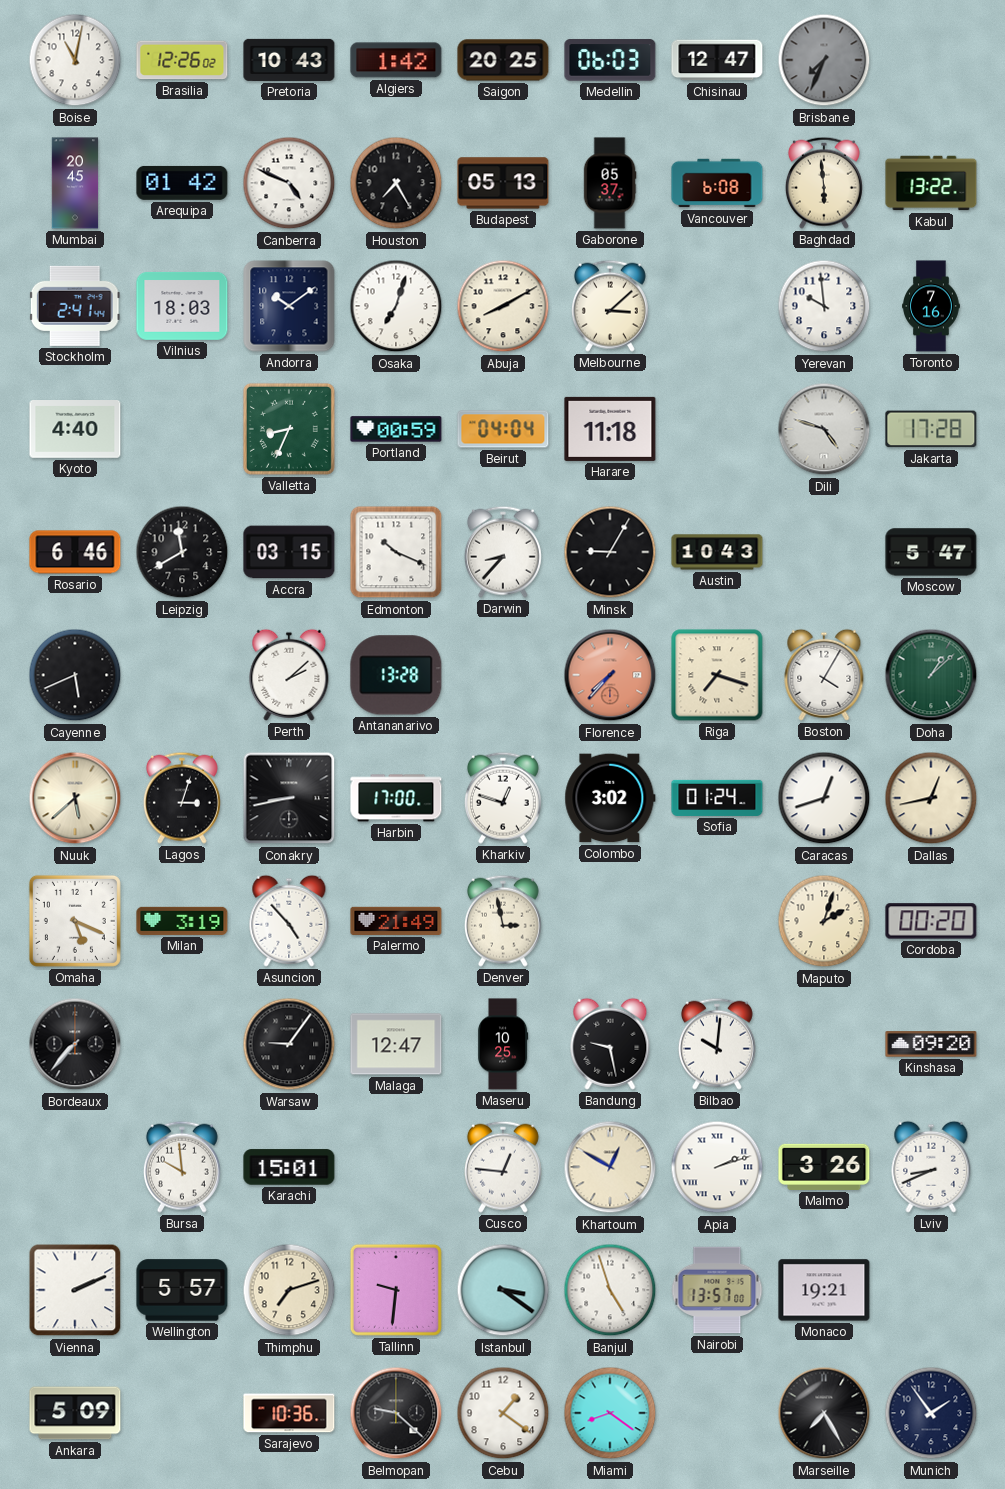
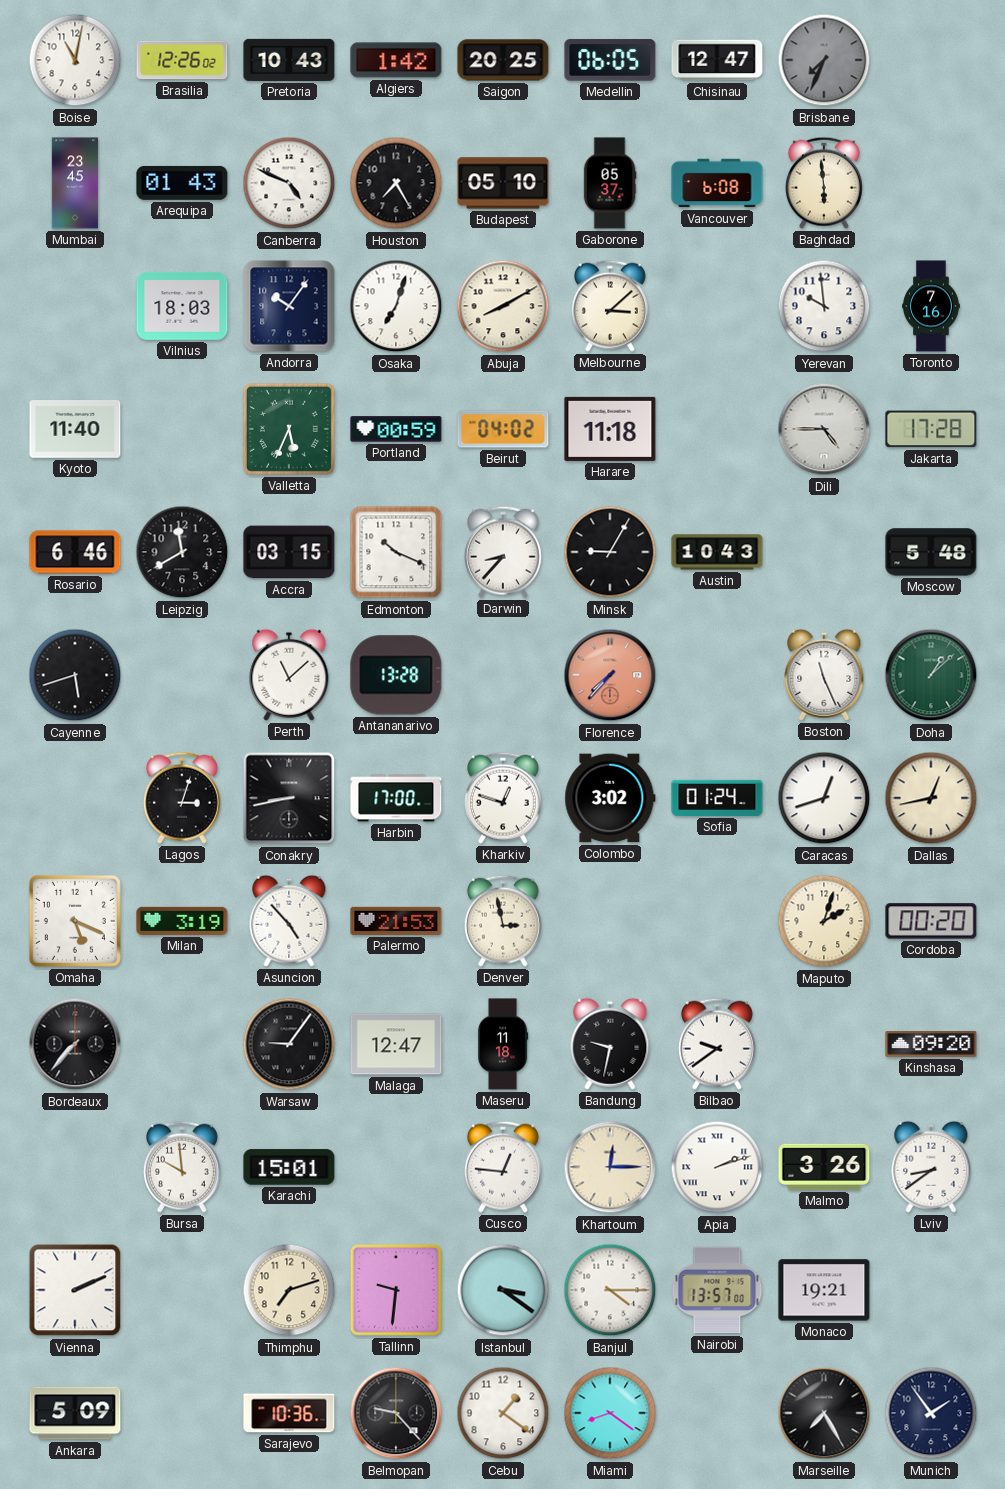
Medellin: 06:03 -> 06:05 (610, 60)
Mumbai: 20:45 -> 23:45 (75, 183)
Arequipa: 01:42 -> 01:43 (182, 183)
Budapest: 05:13 -> 05:10 (503, 183)
Kabul: 13:22 -> none (931, 183)
Stockholm: 2:41 -> none (75, 306)
Andorra: 10:09 -> 10:06 (289, 306)
Kyoto: 4:40 -> 11:40 (75, 430)
Valletta: 8:34 -> 5:34 (289, 429)
Beirut: 04:04 -> 04:02 (503, 429)
Dili: 4:48 -> 4:45 (824, 429)
Moscow: 5:47 -> 5:48 (931, 552)
Cayenne: 5:41 -> 5:42 (75, 675)
Perth: 2:08 -> 11:08 (289, 675)
Riga: 7:18 -> none (717, 675)
Boston: 4:05 -> 11:26 (824, 675)
Nuuk: 5:38 -> none (75, 798)
Palermo: 21:49 -> 21:53 (396, 921)
Maseru: 10:25 -> 11:18 (503, 1044)
Bandung: 9:28 -> 9:32 (610, 1044)
Bilbao: 10:01 -> 9:39 (717, 1044)
Khartoum: 12:50 -> 12:15 (610, 1167)
Lviv: 8:41 -> 8:39 (931, 1167)
Wellington: 5:57 -> none (182, 1290)
Banjul: 4:57 -> 4:15 (610, 1290)
Belmopan: 9:22 -> 9:23 (396, 1413)
